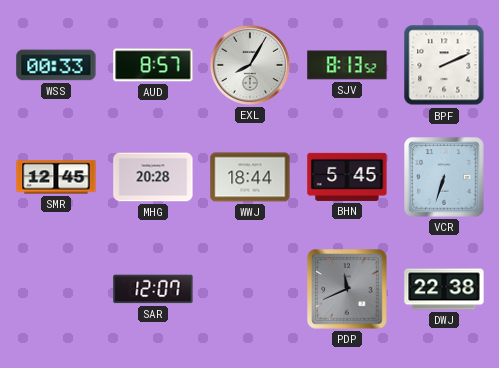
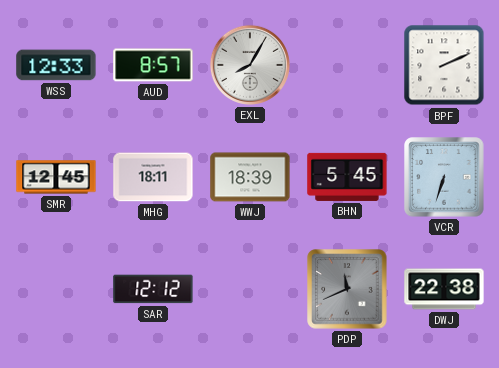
WSS: 00:33 -> 12:33 (56, 65)
SJV: 8:13 -> none (347, 65)
MHG: 20:28 -> 18:11 (153, 177)
WWJ: 18:44 -> 18:39 (250, 177)
SAR: 12:07 -> 12:12 (153, 289)
